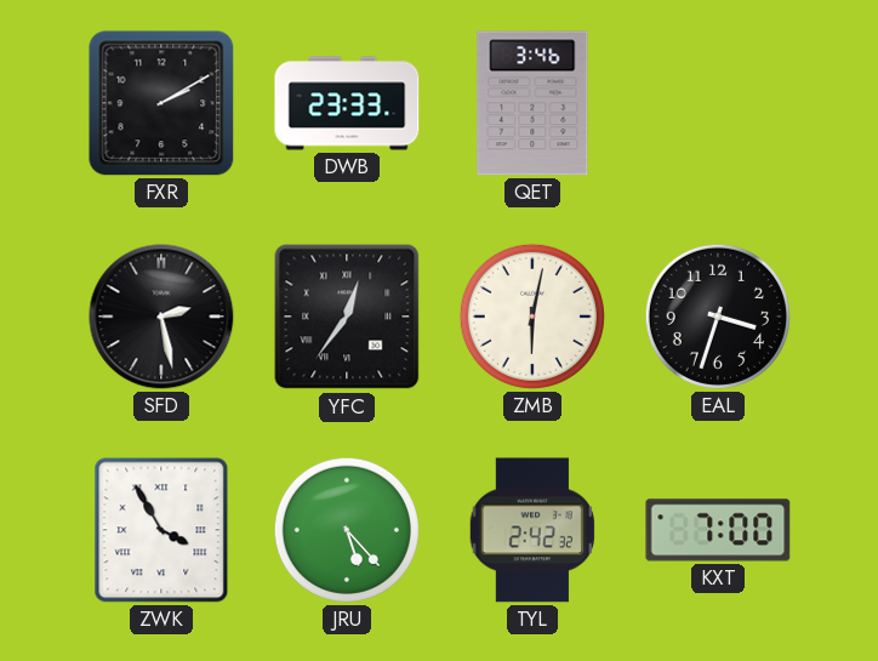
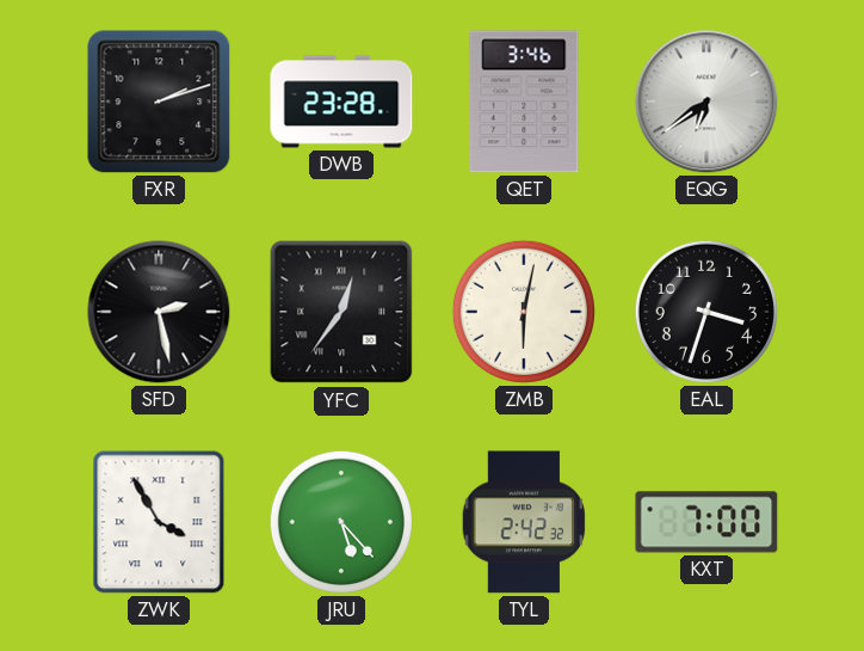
FXR: 2:10 -> 2:12 (159, 102)
DWB: 23:33 -> 23:28 (341, 102)
EQG: none -> 6:39 (706, 102)
